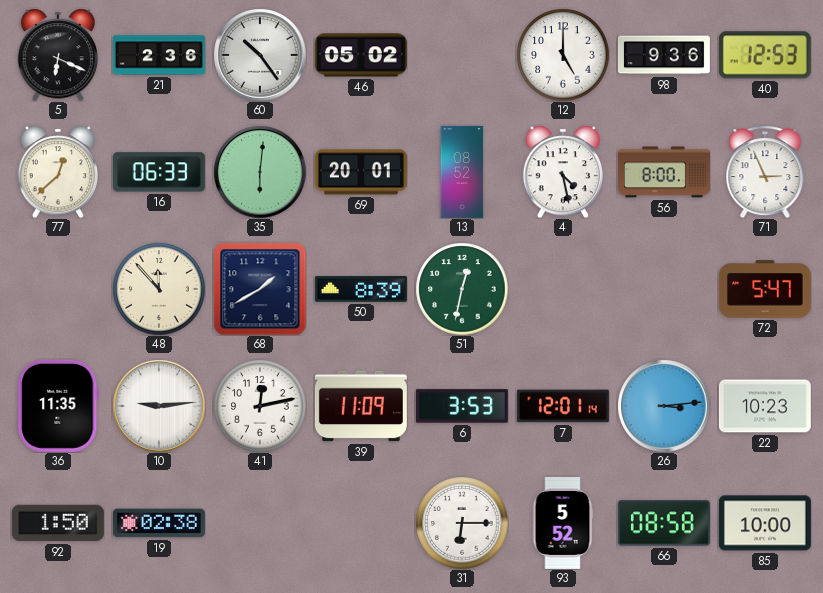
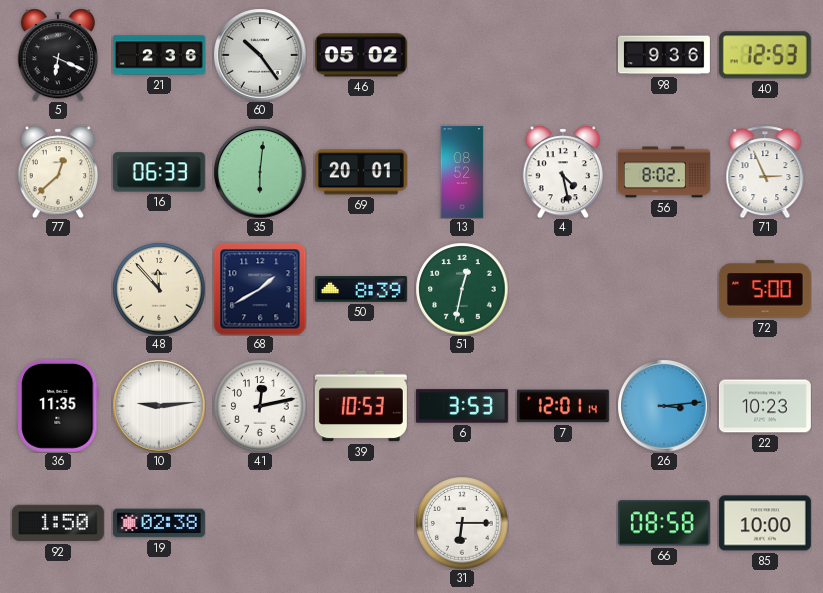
12: 5:00 -> none (563, 55)
56: 8:00 -> 8:02 (664, 172)
72: 5:47 -> 5:00 (765, 289)
39: 11:09 -> 10:53 (361, 406)
93: 5:52 -> none (563, 523)
